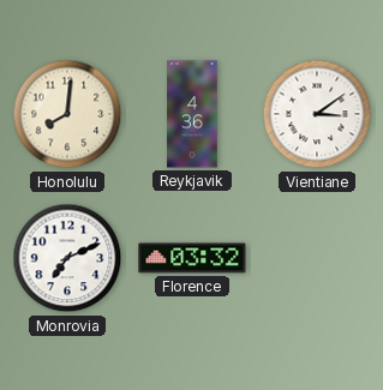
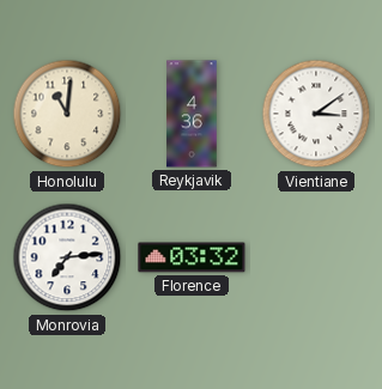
Honolulu: 8:01 -> 11:01 (67, 114)
Monrovia: 7:11 -> 7:14 (67, 257)
